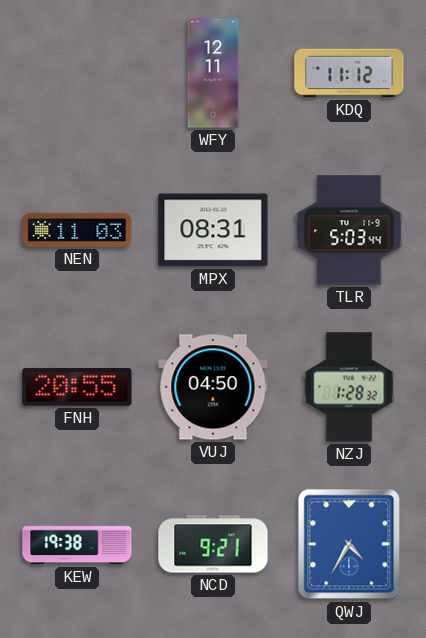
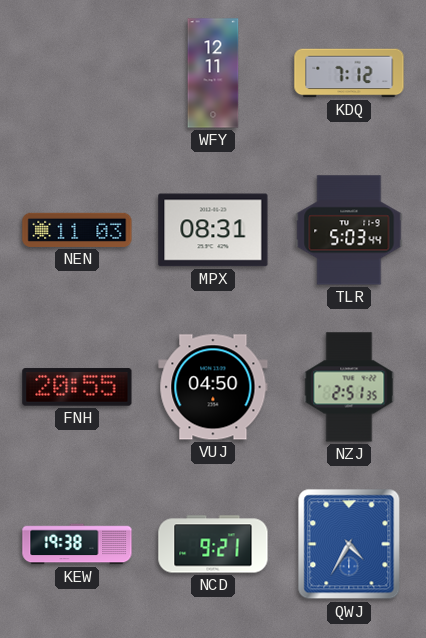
KDQ: 11:12 -> 7:12 (349, 73)
NZJ: 1:28 -> 2:51 (349, 387)
